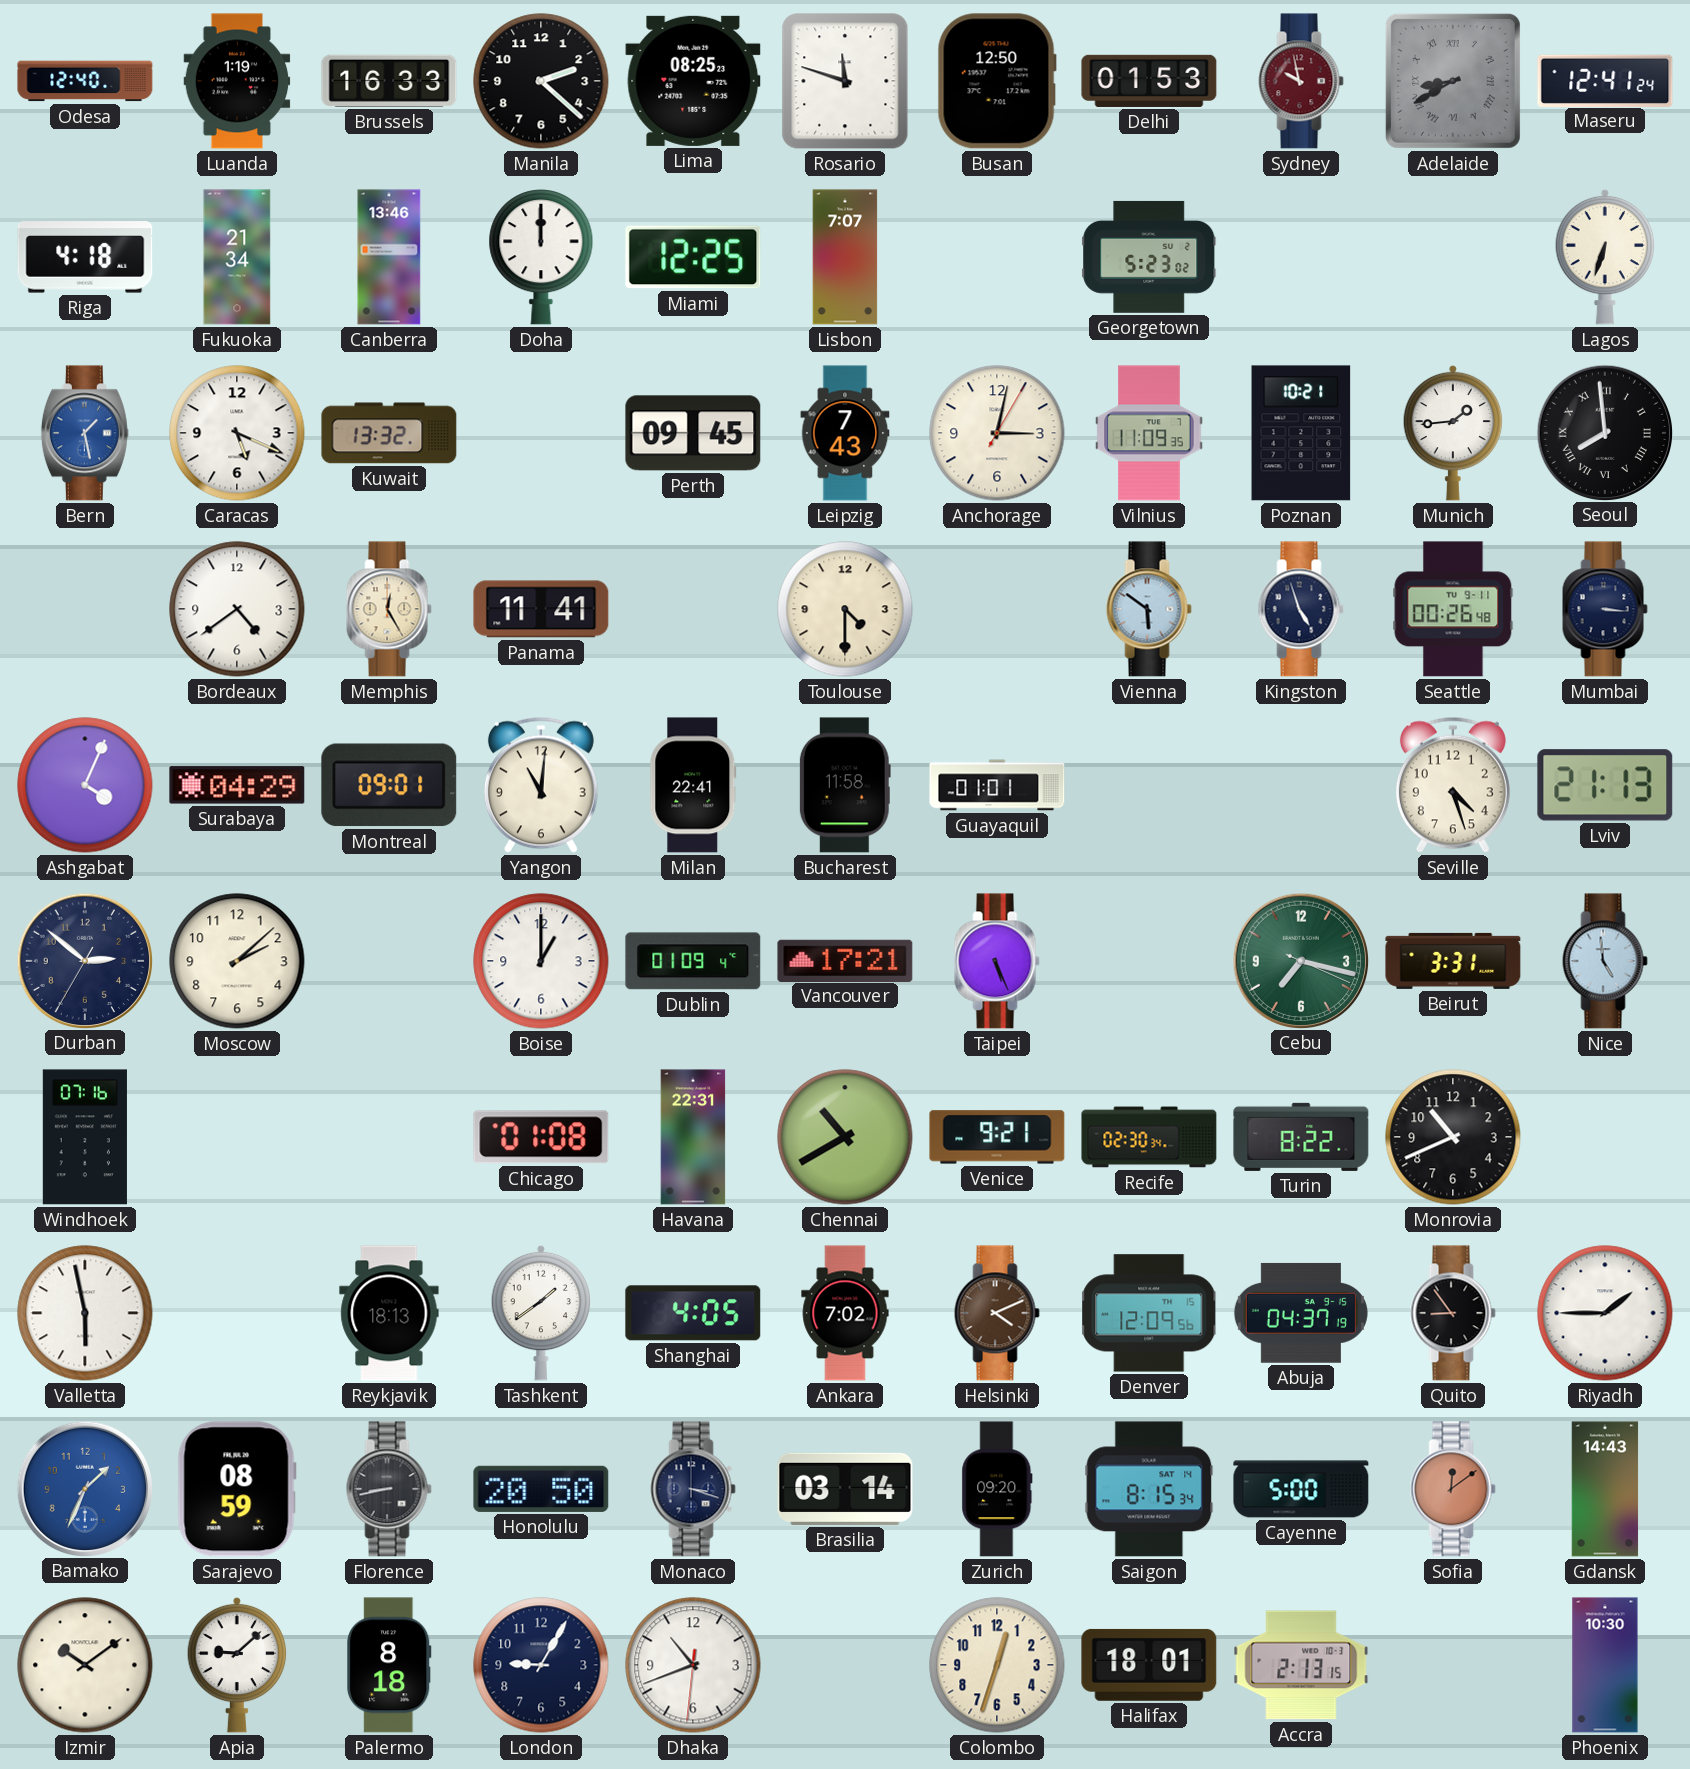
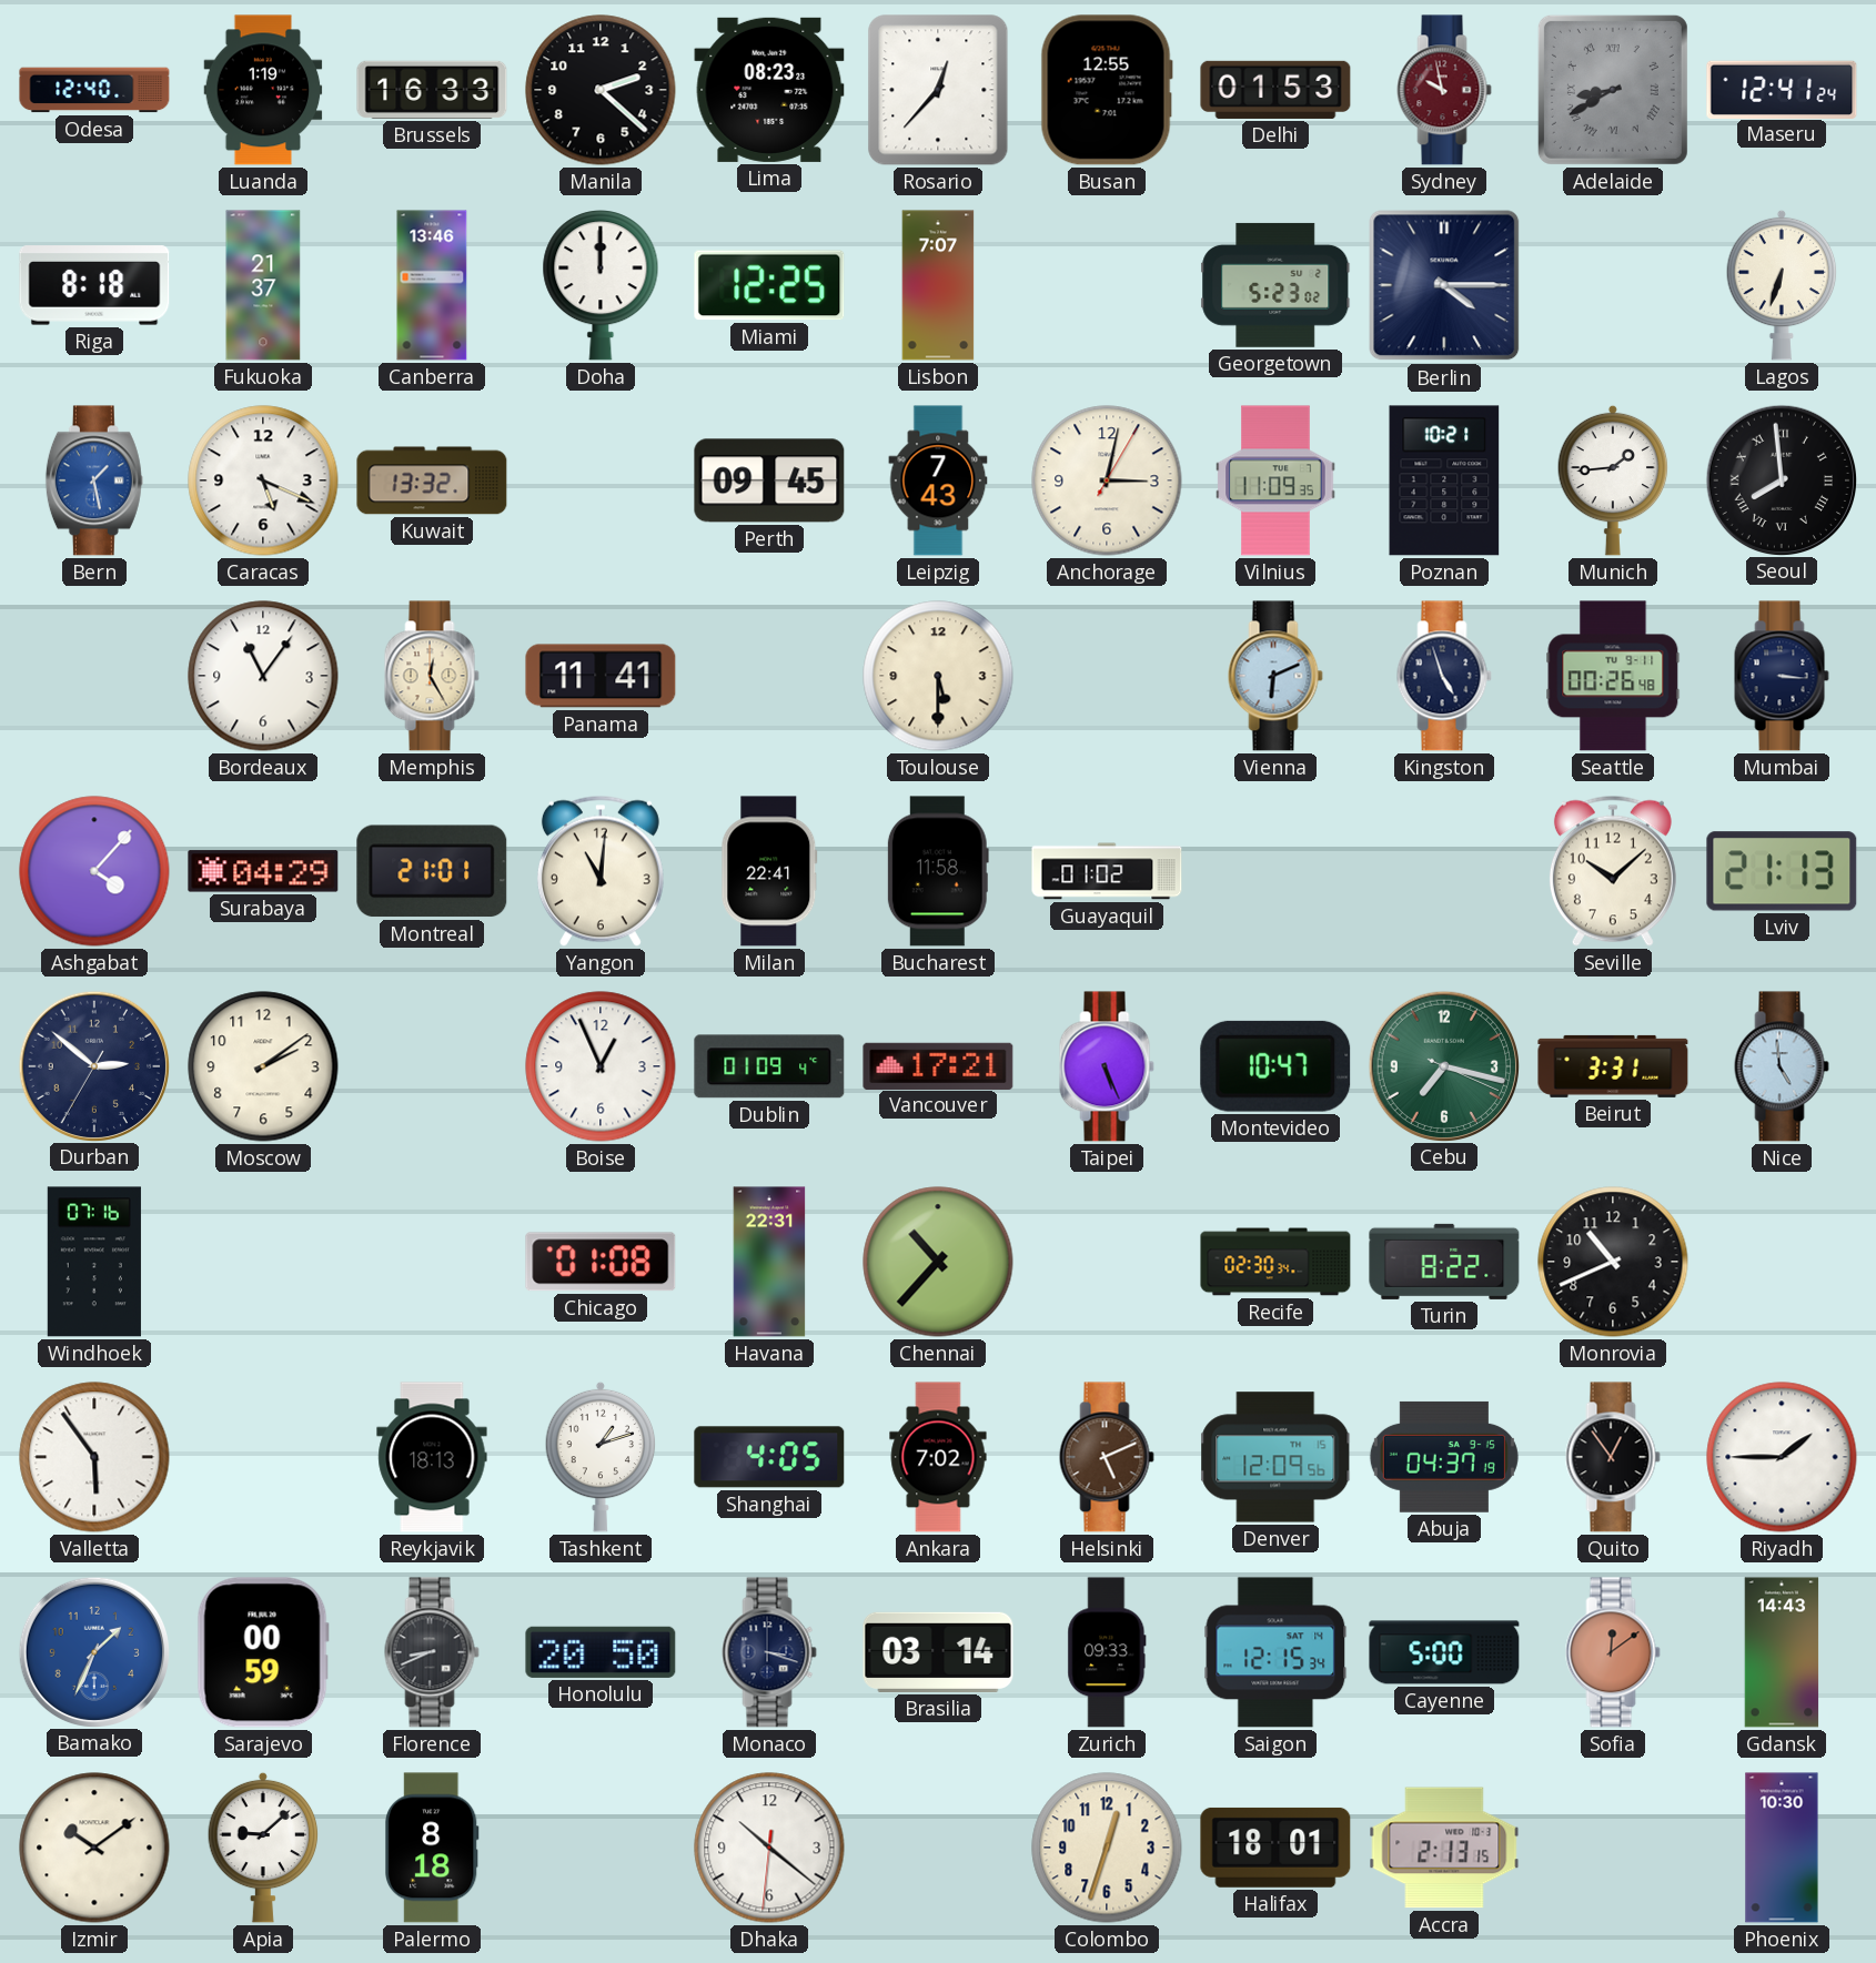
Lima: 08:25 -> 08:23 (769, 90)
Rosario: 11:48 -> 12:37 (938, 90)
Busan: 12:50 -> 12:55 (1107, 90)
Riga: 4:18 -> 8:18 (94, 285)
Fukuoka: 21:34 -> 21:37 (263, 285)
Berlin: none -> 4:15 (1444, 285)
Bordeaux: 4:39 -> 11:06 (263, 676)
Toulouse: 4:30 -> 5:30 (938, 676)
Vienna: 5:51 -> 6:11 (1275, 676)
Ashgabat: 4:04 -> 4:07 (94, 871)
Montreal: 09:01 -> 21:01 (432, 871)
Guayaquil: 01:01 -> 01:02 (1107, 871)
Seville: 4:27 -> 10:08 (1613, 871)
Moscow: 2:08 -> 2:09 (263, 1066)
Boise: 1:00 -> 12:56 (601, 1066)
Montevideo: none -> 10:47 (1275, 1066)
Chennai: 10:40 -> 10:37 (938, 1262)
Venice: 9:21 -> none (997, 1137)
Valletta: 5:58 -> 5:54 (94, 1457)
Tashkent: 1:39 -> 1:12 (601, 1457)
Helsinki: 4:11 -> 5:11 (1107, 1457)
Quito: 8:54 -> 12:54 (1613, 1457)
Sarajevo: 08:59 -> 00:59 (263, 1652)
Florence: 8:43 -> 8:41 (432, 1652)
Zurich: 09:20 -> 09:33 (1107, 1652)
Saigon: 8:15 -> 12:15 (1275, 1652)
London: 9:05 -> none (541, 1665)
Dhaka: 10:41 -> 10:21 (769, 1848)
